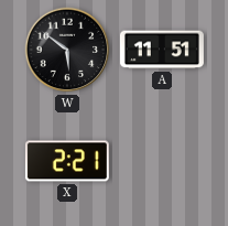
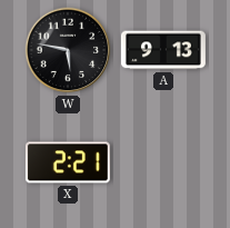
W: 5:51 -> 5:47 (68, 50)
A: 11:51 -> 9:13 (163, 50)
